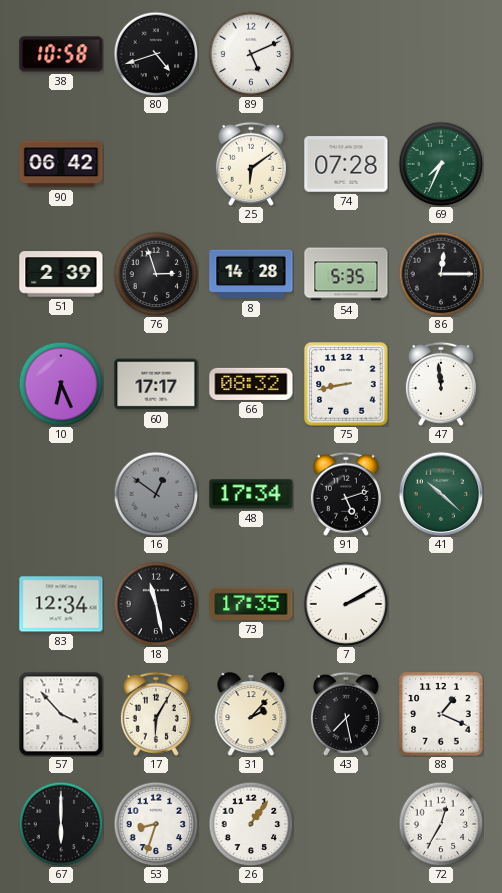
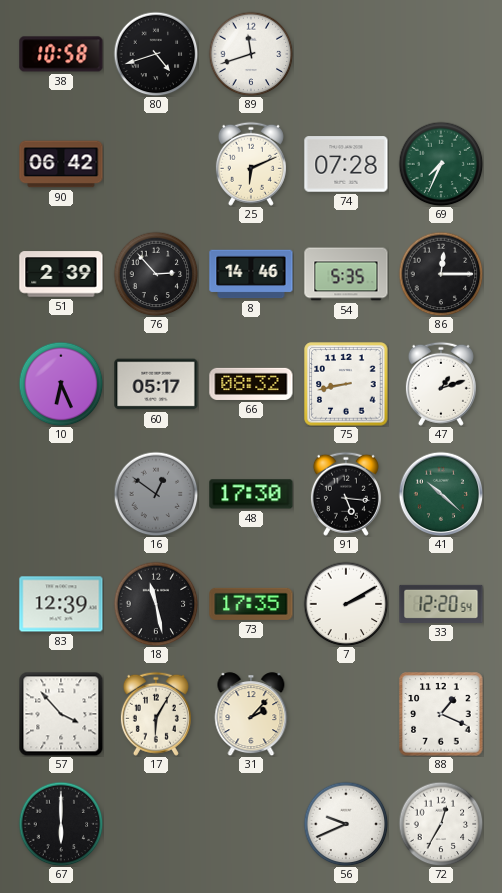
89: 5:11 -> 11:42 (251, 54)
25: 6:09 -> 6:11 (251, 164)
76: 2:57 -> 2:53 (156, 274)
8: 14:28 -> 14:46 (251, 274)
60: 17:17 -> 05:17 (156, 384)
47: 11:59 -> 1:12 (441, 384)
48: 17:34 -> 17:30 (251, 494)
91: 5:12 -> 5:16 (346, 494)
83: 12:34 -> 12:39 (61, 604)
33: none -> 12:20 (441, 604)
43: 7:28 -> none (346, 714)
53: 8:33 -> none (156, 824)
26: 1:06 -> none (251, 824)
56: none -> 9:41 (346, 824)
